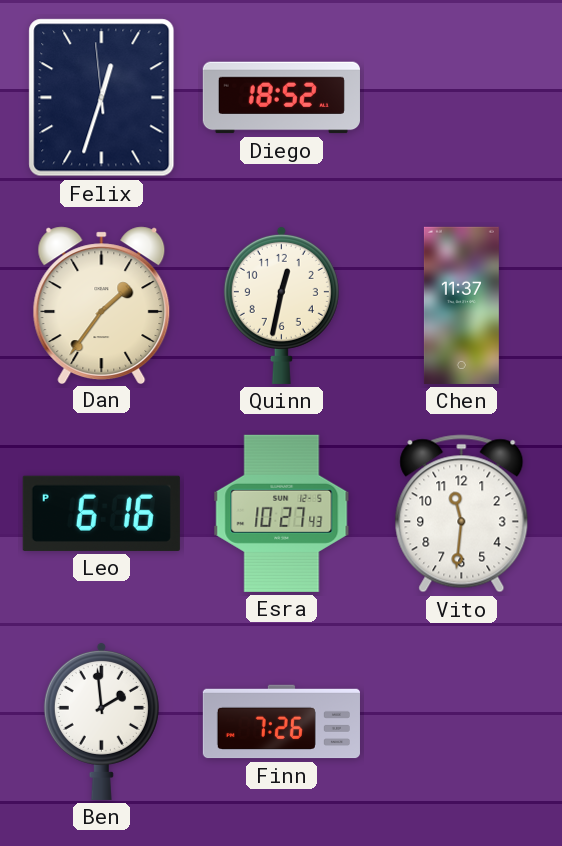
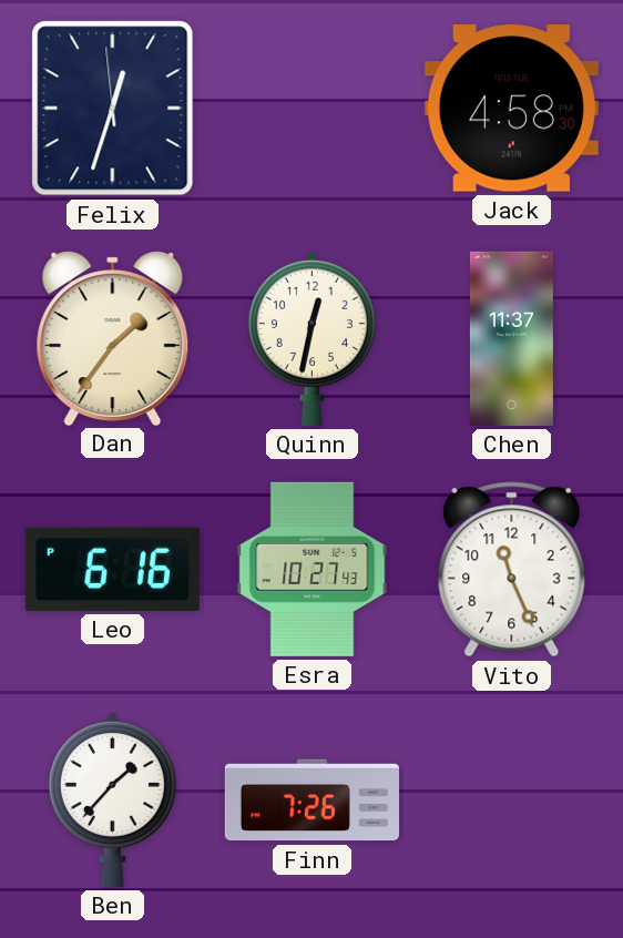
Diego: 18:52 -> none (281, 98)
Jack: none -> 4:58 (511, 109)
Vito: 11:31 -> 11:26 (512, 570)
Ben: 1:59 -> 1:37 (112, 799)
